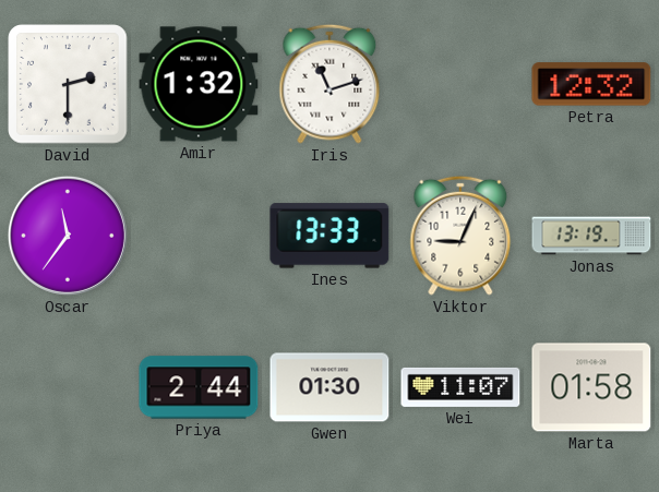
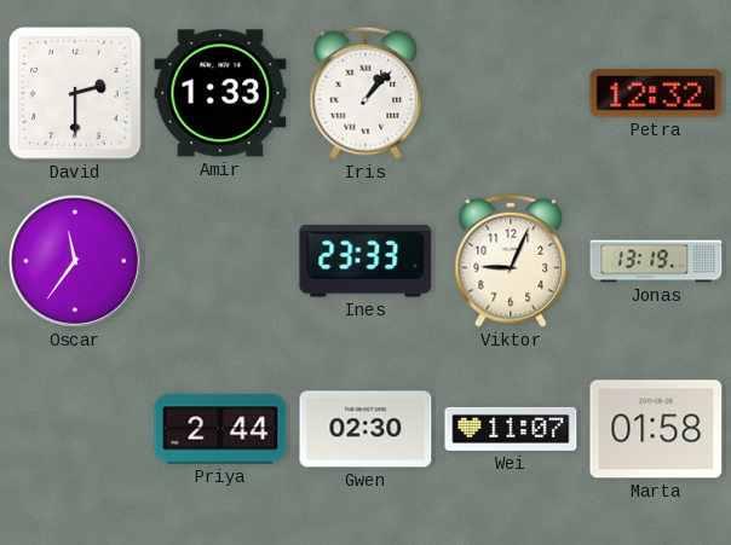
Amir: 1:32 -> 1:33 (220, 93)
Iris: 11:12 -> 1:07 (365, 93)
Ines: 13:33 -> 23:33 (365, 261)
Gwen: 01:30 -> 02:30 (365, 429)
